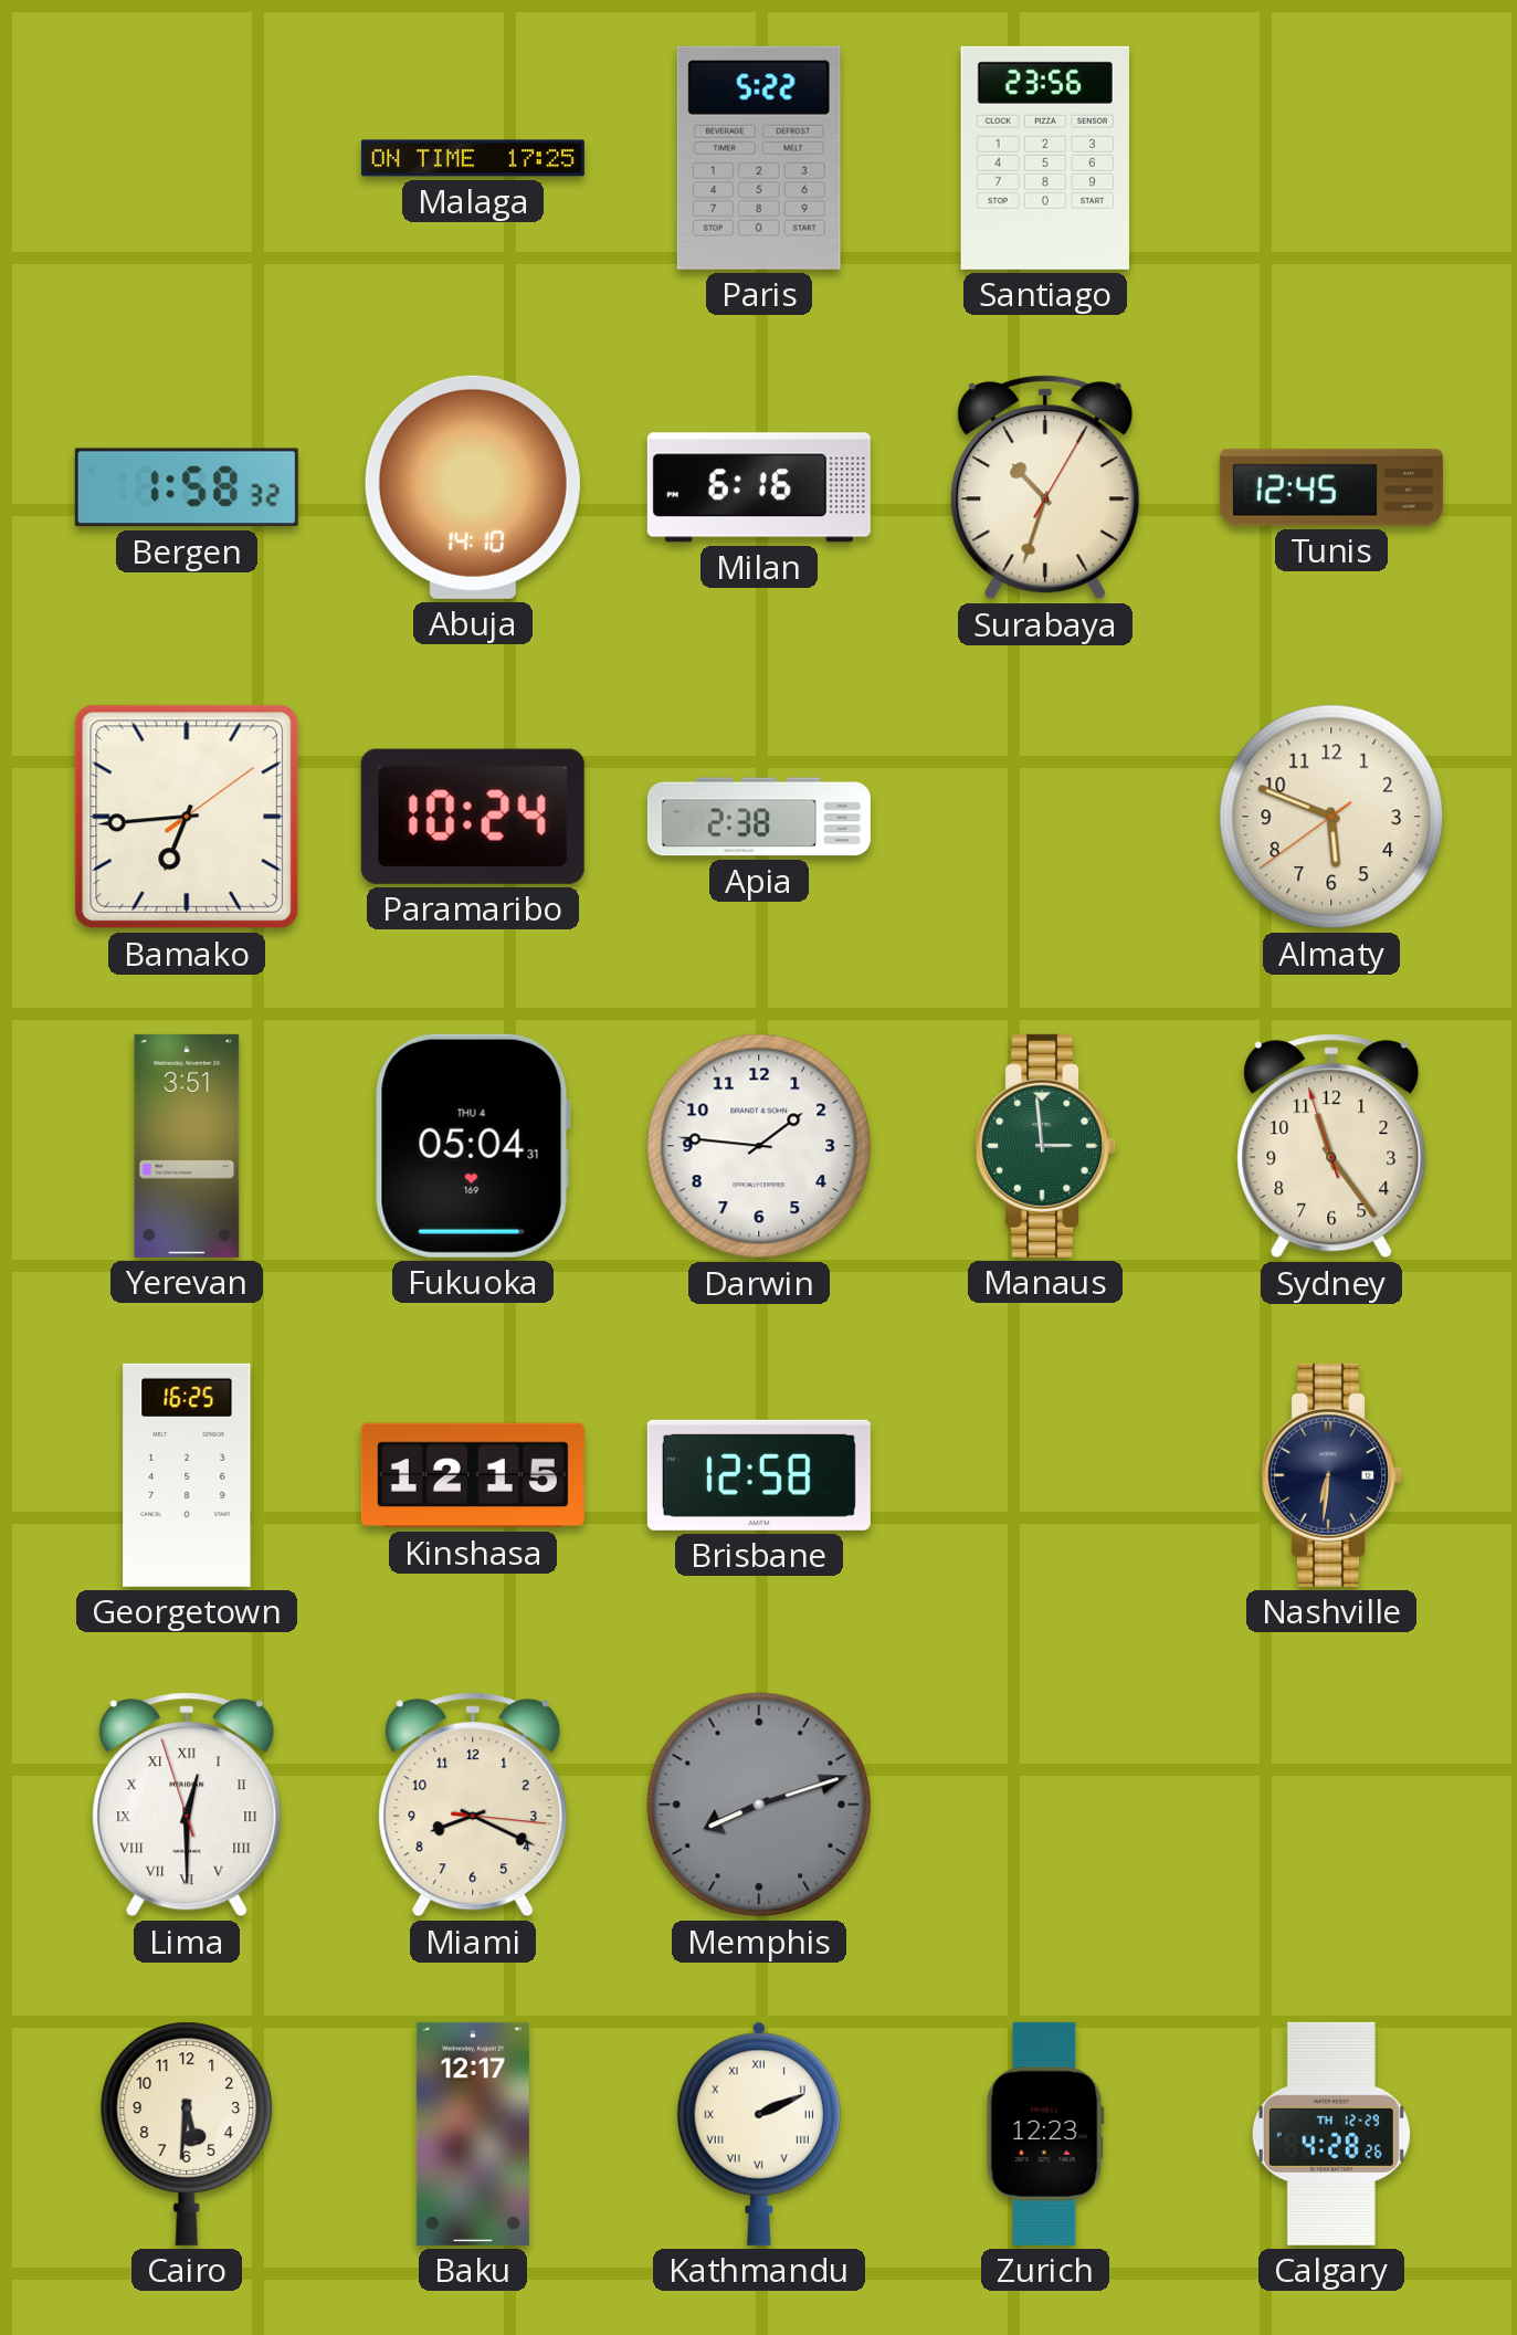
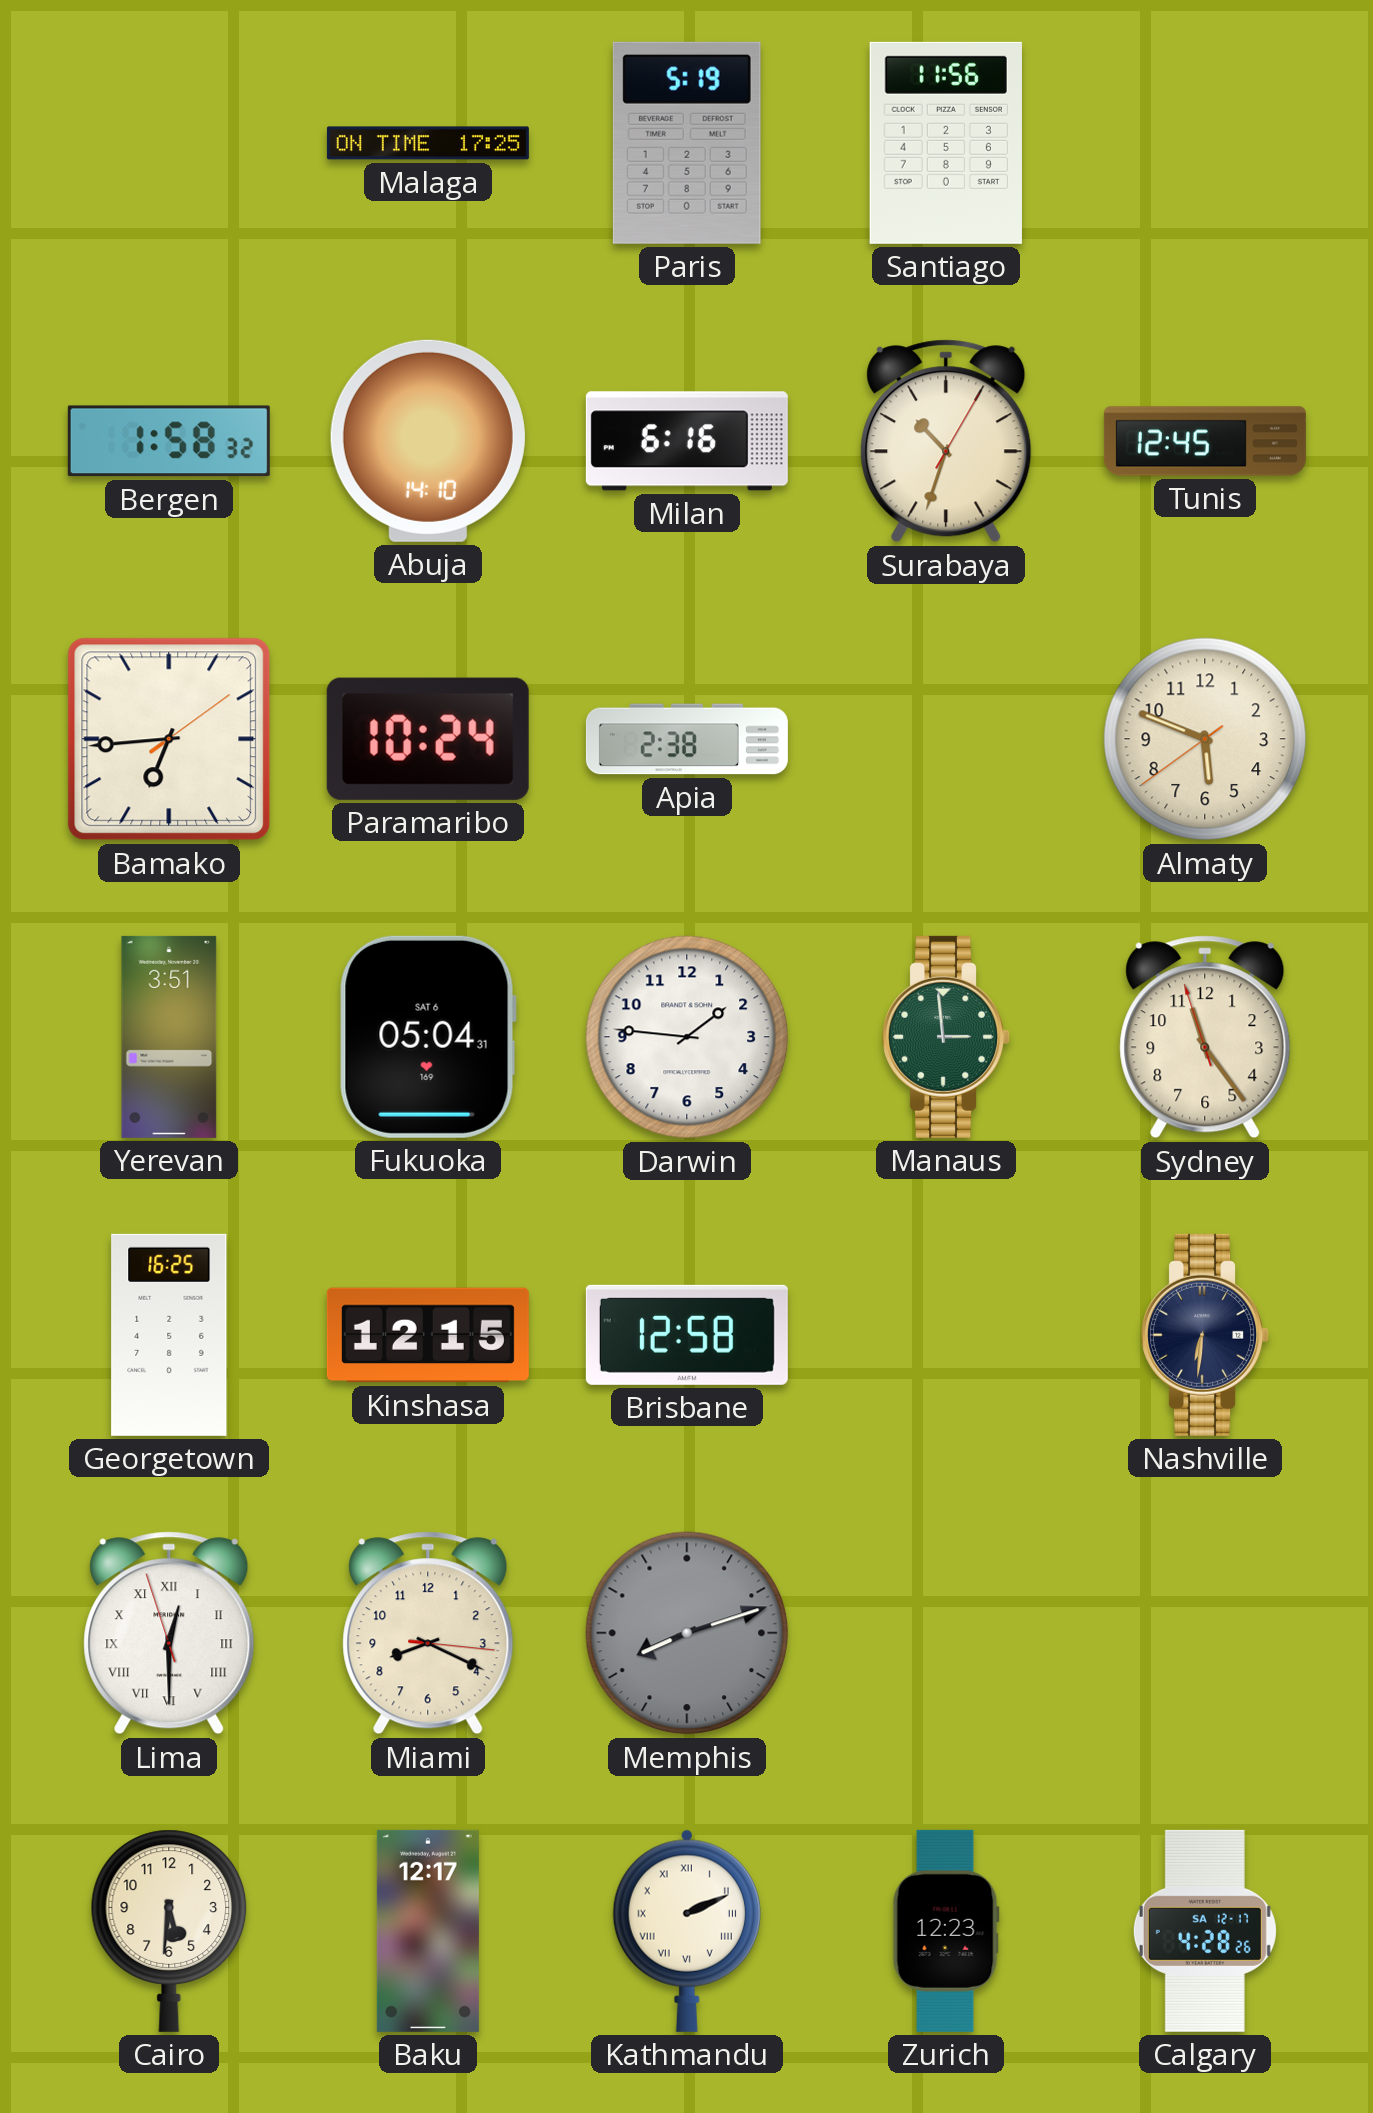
Paris: 5:22 -> 5:19 (687, 143)
Santiago: 23:56 -> 11:56 (946, 143)
Fukuoka date: THU 4 -> SAT 6 (428, 1037)
Calgary date: TH 12-29 -> SA 12-17 (1205, 1931)
